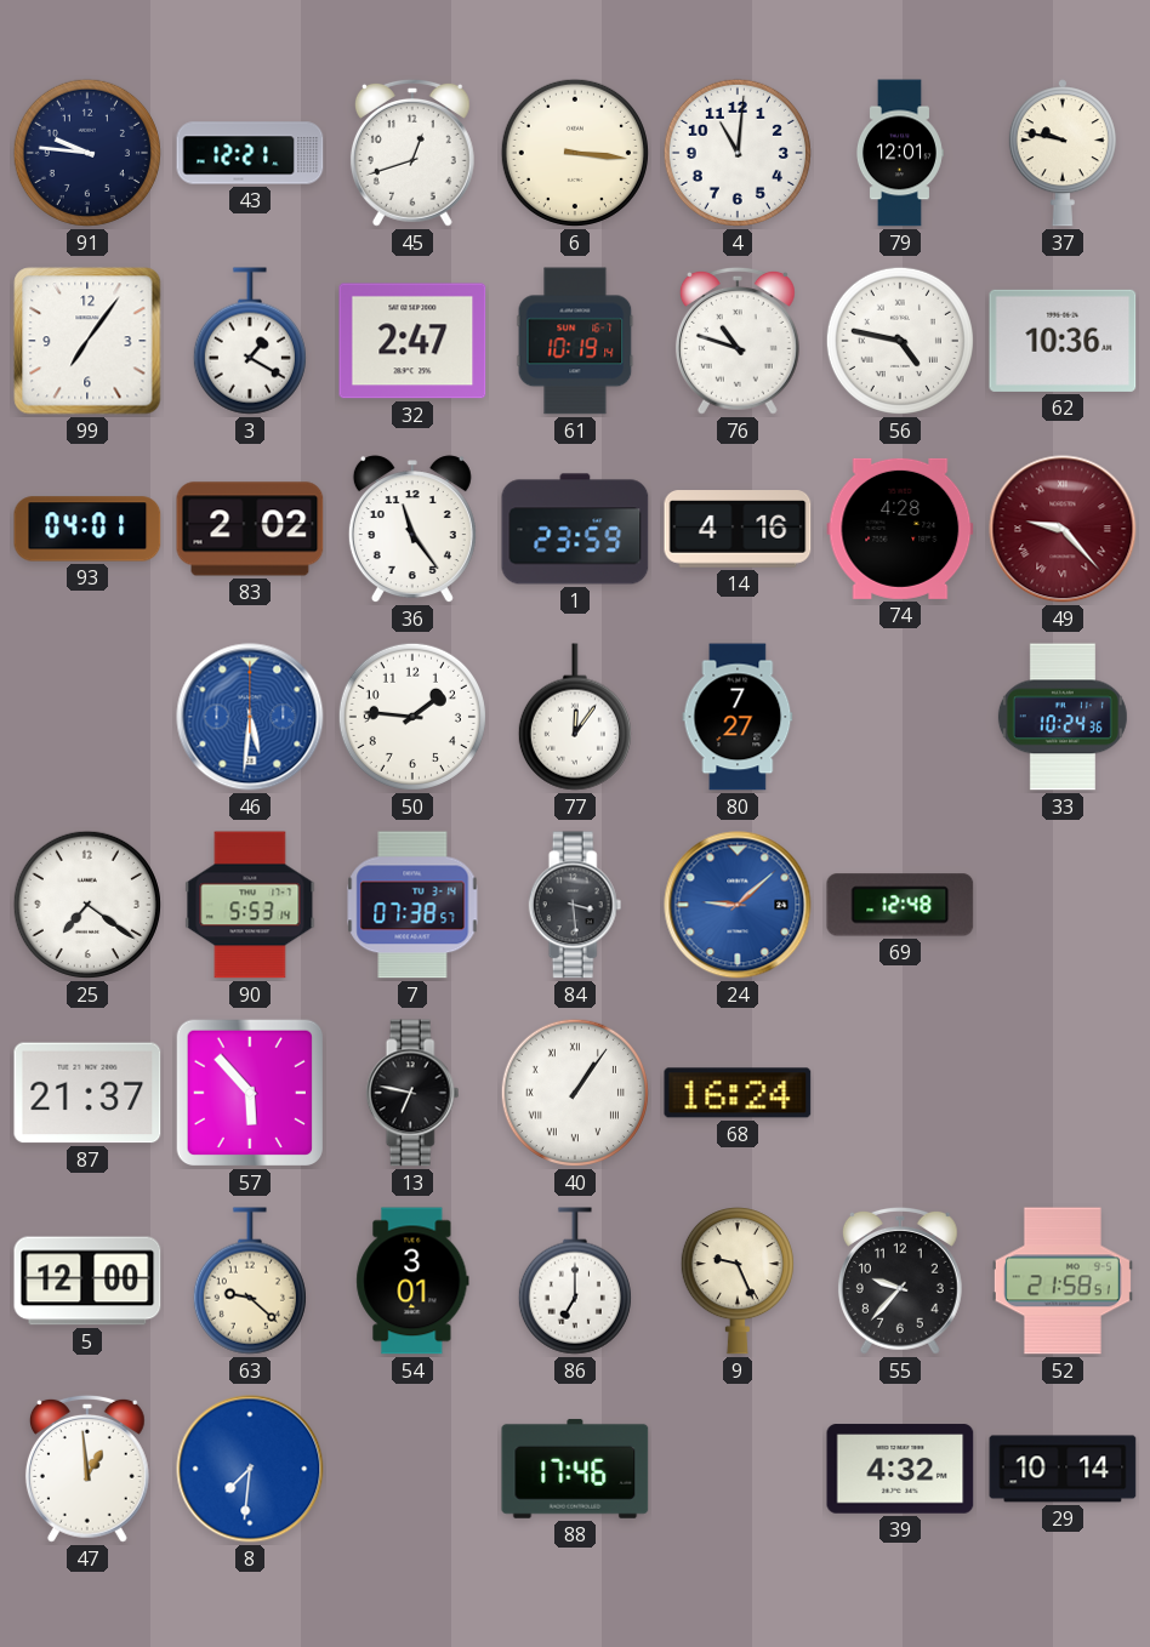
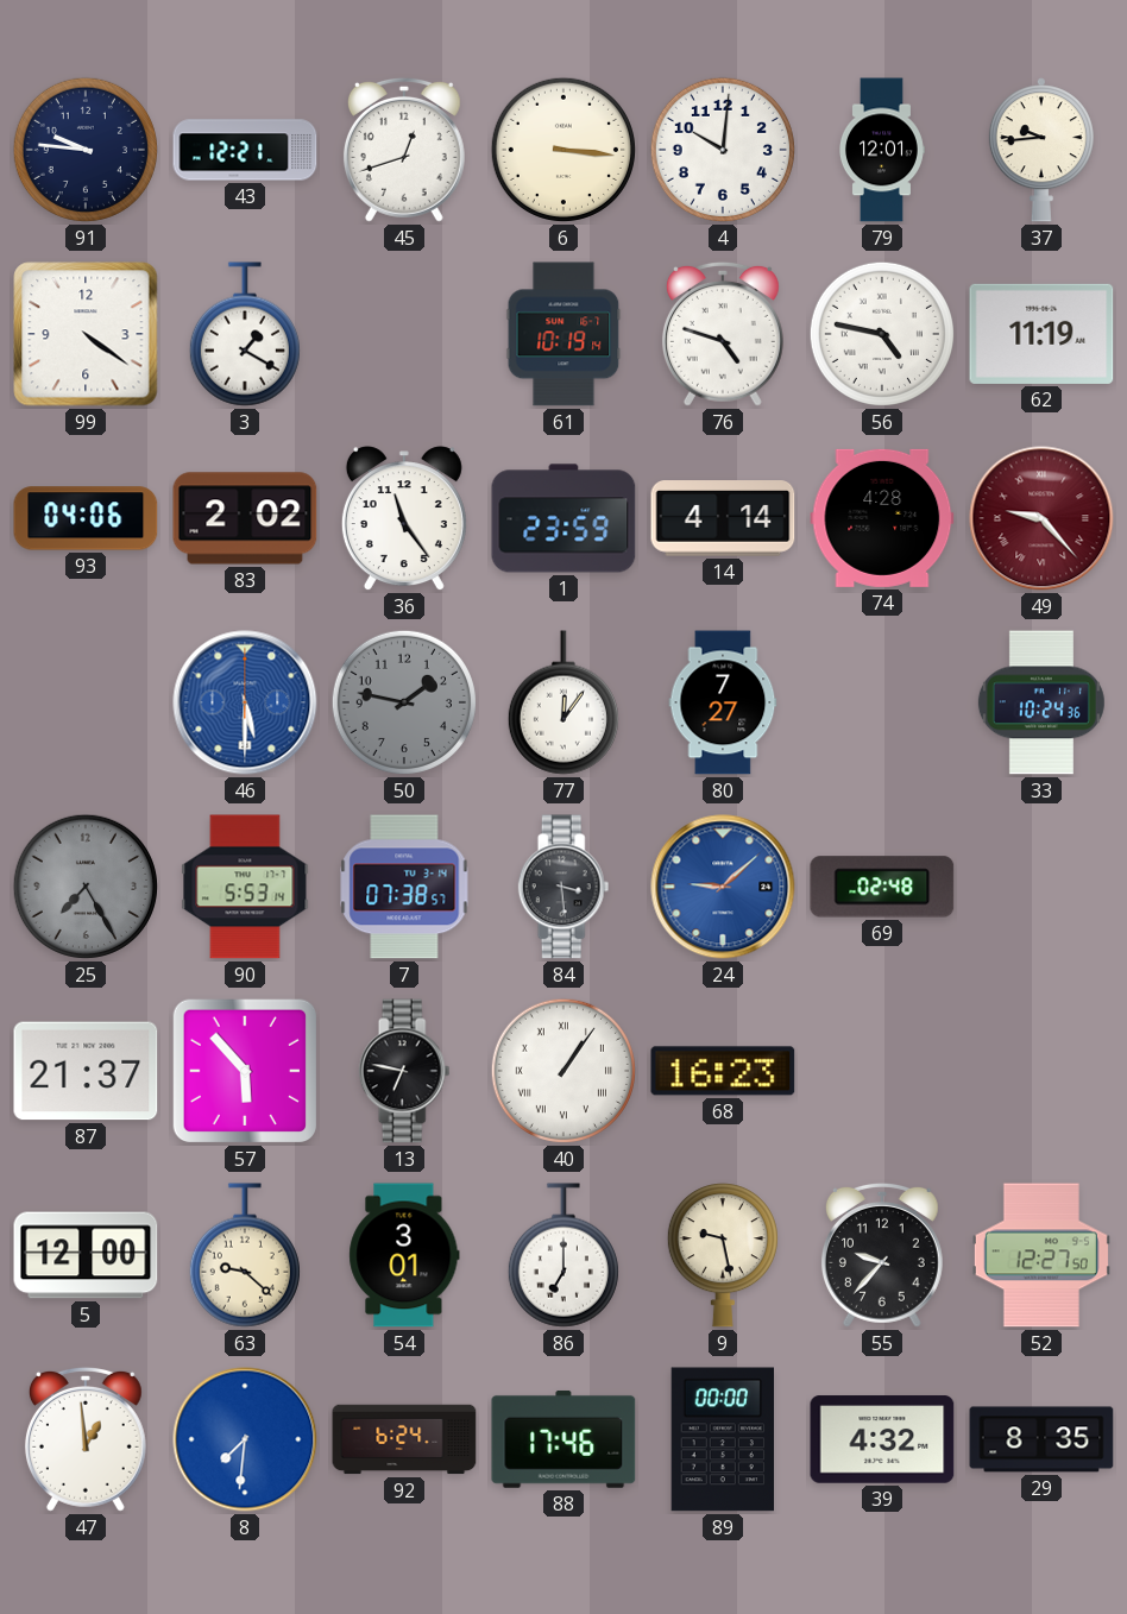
4: 11:01 -> 10:01 (723, 150)
37: 9:47 -> 9:44 (1041, 150)
99: 7:06 -> 4:21 (86, 334)
32: 2:47 -> none (412, 341)
76: 10:48 -> 4:48 (723, 334)
62: 10:36 -> 11:19 (1041, 334)
93: 04:01 -> 04:06 (86, 518)
14: 4:16 -> 4:14 (723, 518)
46: 5:31 -> 5:30 (245, 702)
50: 1:46 -> 1:47 (404, 702)
50 dial: white -> grey (404, 702)
25: 7:21 -> 7:25 (86, 887)
25 dial: white -> grey (86, 887)
69: 12:48 -> 02:48 (882, 887)
68: 16:24 -> 16:23 (723, 1071)
9: 9:26 -> 9:28 (723, 1255)
52: 21:58 -> 12:27 (1041, 1255)
92: none -> 6:24 (404, 1439)
89: none -> 00:00 (722, 1439)
29: 10:14 -> 8:35 (1041, 1439)
